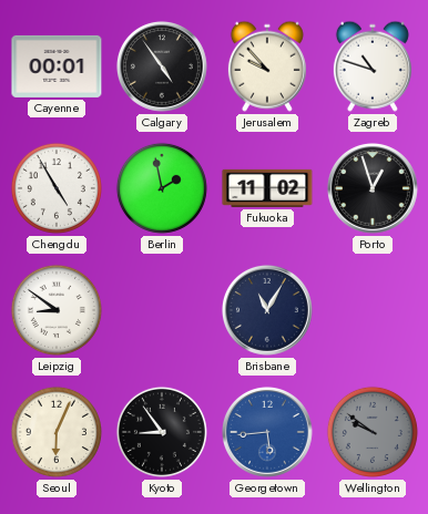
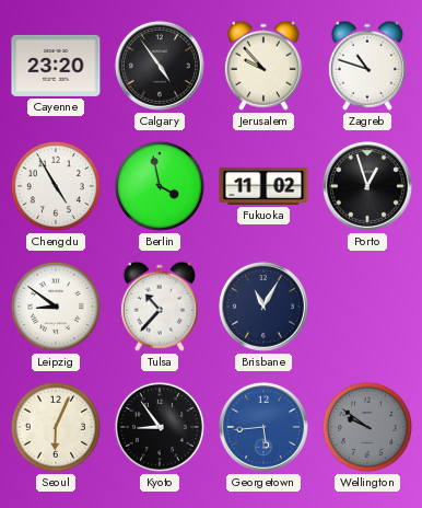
Cayenne: 00:01 -> 23:20 (56, 66)
Berlin: 1:58 -> 3:58 (160, 186)
Tulsa: none -> 10:37 (160, 307)
